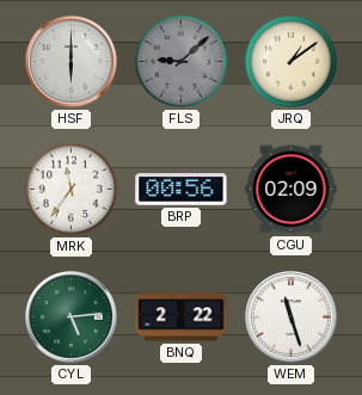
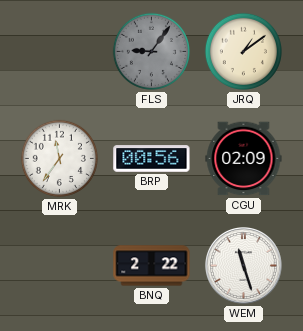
HSF: 6:00 -> none (72, 62)
FLS: 9:08 -> 9:06 (151, 51)
CYL: 5:14 -> none (72, 317)
